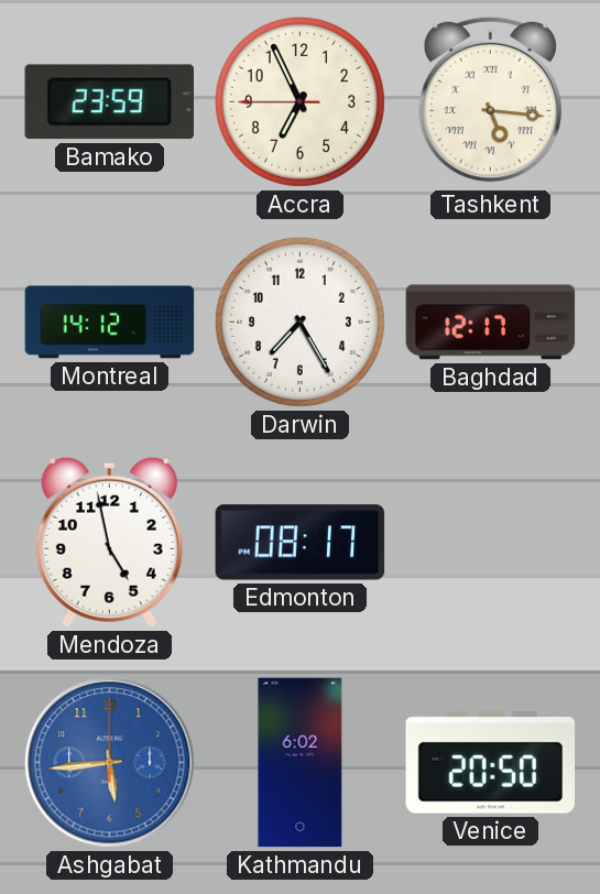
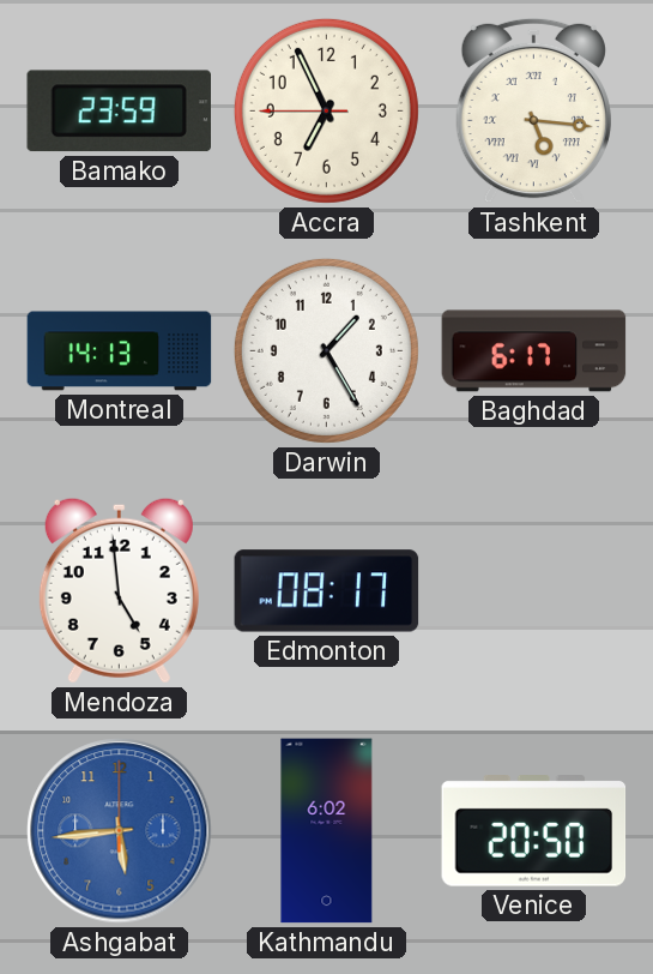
Montreal: 14:12 -> 14:13 (120, 351)
Darwin: 7:25 -> 1:25 (326, 350)
Baghdad: 12:17 -> 6:17 (534, 351)
Mendoza: 4:58 -> 4:59 (119, 590)
